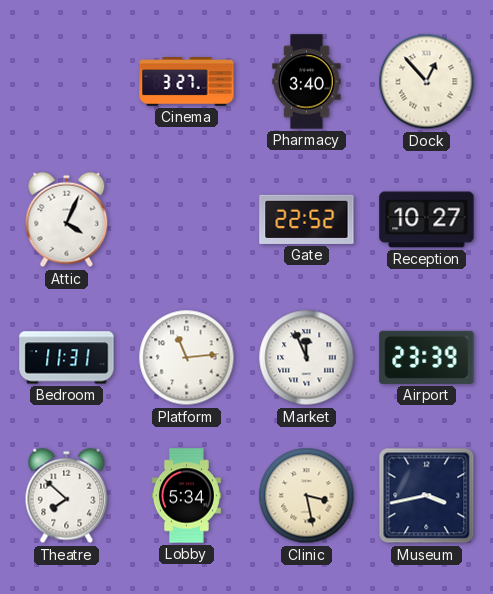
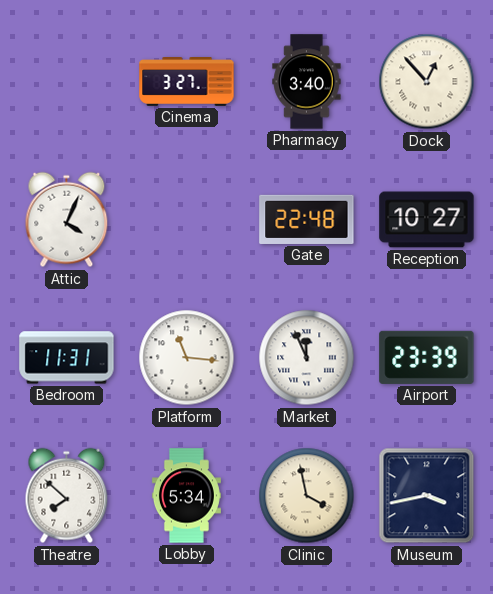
Gate: 22:52 -> 22:48 (307, 219)
Platform: 11:14 -> 11:16 (187, 358)
Clinic: 3:28 -> 3:58 (307, 496)
